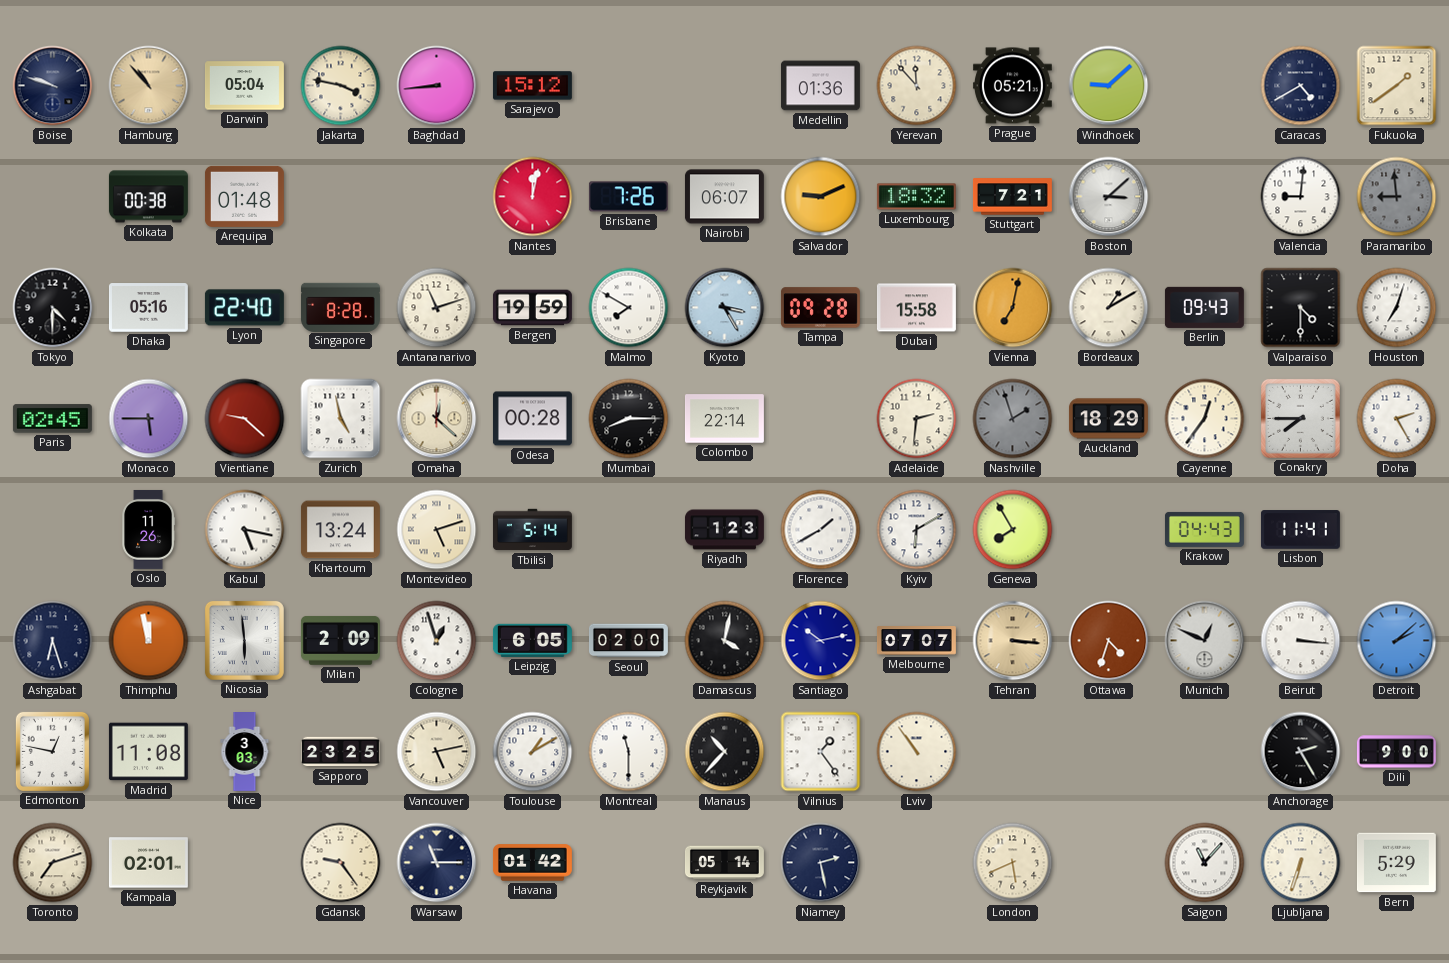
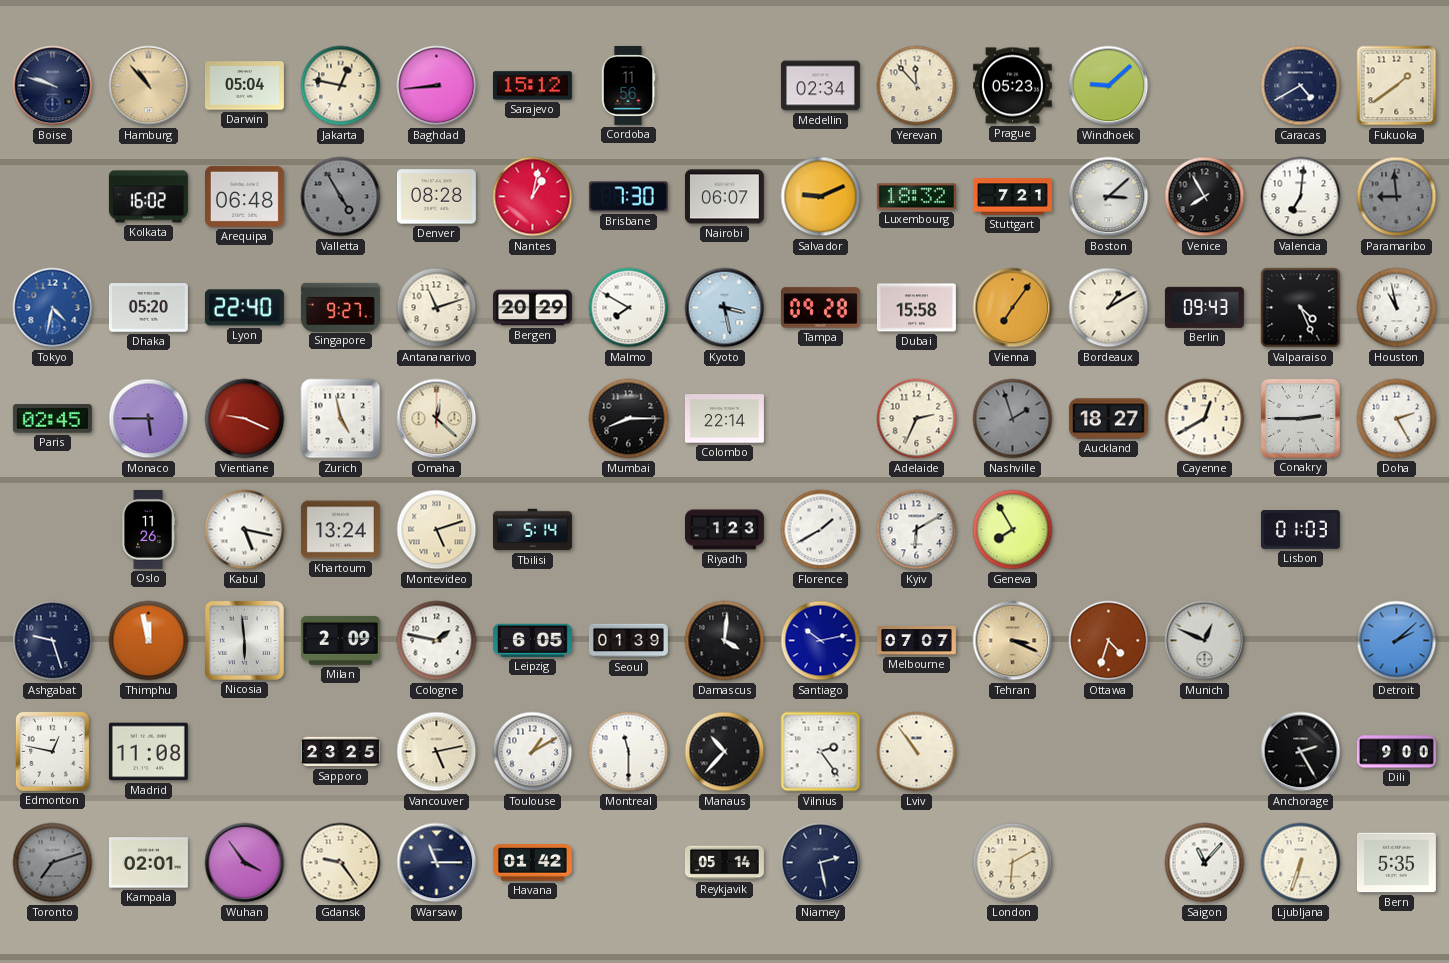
Jakarta: 3:47 -> 12:47 (341, 86)
Cordoba: none -> 11:56 (628, 85)
Medellin: 01:36 -> 02:34 (820, 86)
Prague: 05:21 -> 05:23 (1012, 86)
Kolkata: 00:38 -> 16:02 (148, 197)
Arequipa: 01:48 -> 06:48 (244, 196)
Valletta: none -> 4:55 (341, 197)
Denver: none -> 08:28 (436, 197)
Nantes: 12:02 -> 1:02 (533, 197)
Brisbane: 7:26 -> 7:30 (628, 197)
Venice: none -> 7:55 (1205, 197)
Valencia: 9:01 -> 7:01 (1301, 197)
Tokyo: 4:30 -> 4:32 (53, 308)
Tokyo dial: black -> blue (53, 308)
Dhaka: 05:16 -> 05:20 (148, 308)
Singapore: 8:28 -> 9:27 (340, 307)
Bergen: 19:59 -> 20:29 (532, 308)
Kyoto: 3:25 -> 3:28 (725, 308)
Vienna: 7:02 -> 7:06 (1013, 308)
Valparaiso: 4:30 -> 4:26 (1301, 308)
Houston: 7:03 -> 10:58 (1397, 308)
Vientiane: 9:22 -> 9:19 (245, 419)
Odesa: 00:28 -> none (532, 419)
Adelaide: 2:31 -> 2:34 (917, 419)
Auckland: 18:29 -> 18:27 (1108, 419)
Cayenne: 12:36 -> 12:40 (1205, 419)
Conakry: 7:45 -> 2:45 (1300, 418)
Krakow: 04:43 -> none (1204, 529)
Lisbon: 11:41 -> 01:03 (1300, 530)
Ashgabat: 6:27 -> 9:27 (53, 641)
Cologne: 12:57 -> 1:47 (437, 641)
Seoul: 02:00 -> 01:39 (628, 641)
Damascus: 4:02 -> 4:01 (725, 641)
Tehran: 3:16 -> 3:19 (1013, 641)
Beirut: 3:16 -> none (1301, 641)
Nice: 3:03 -> none (245, 752)
Vilnius: 1:24 -> 2:24 (821, 752)
Toronto dial: cream -> grey (53, 863)
Wuhan: none -> 3:54 (245, 863)
London: 5:41 -> 6:10 (1013, 863)
Bern: 5:29 -> 5:35 (1396, 863)
